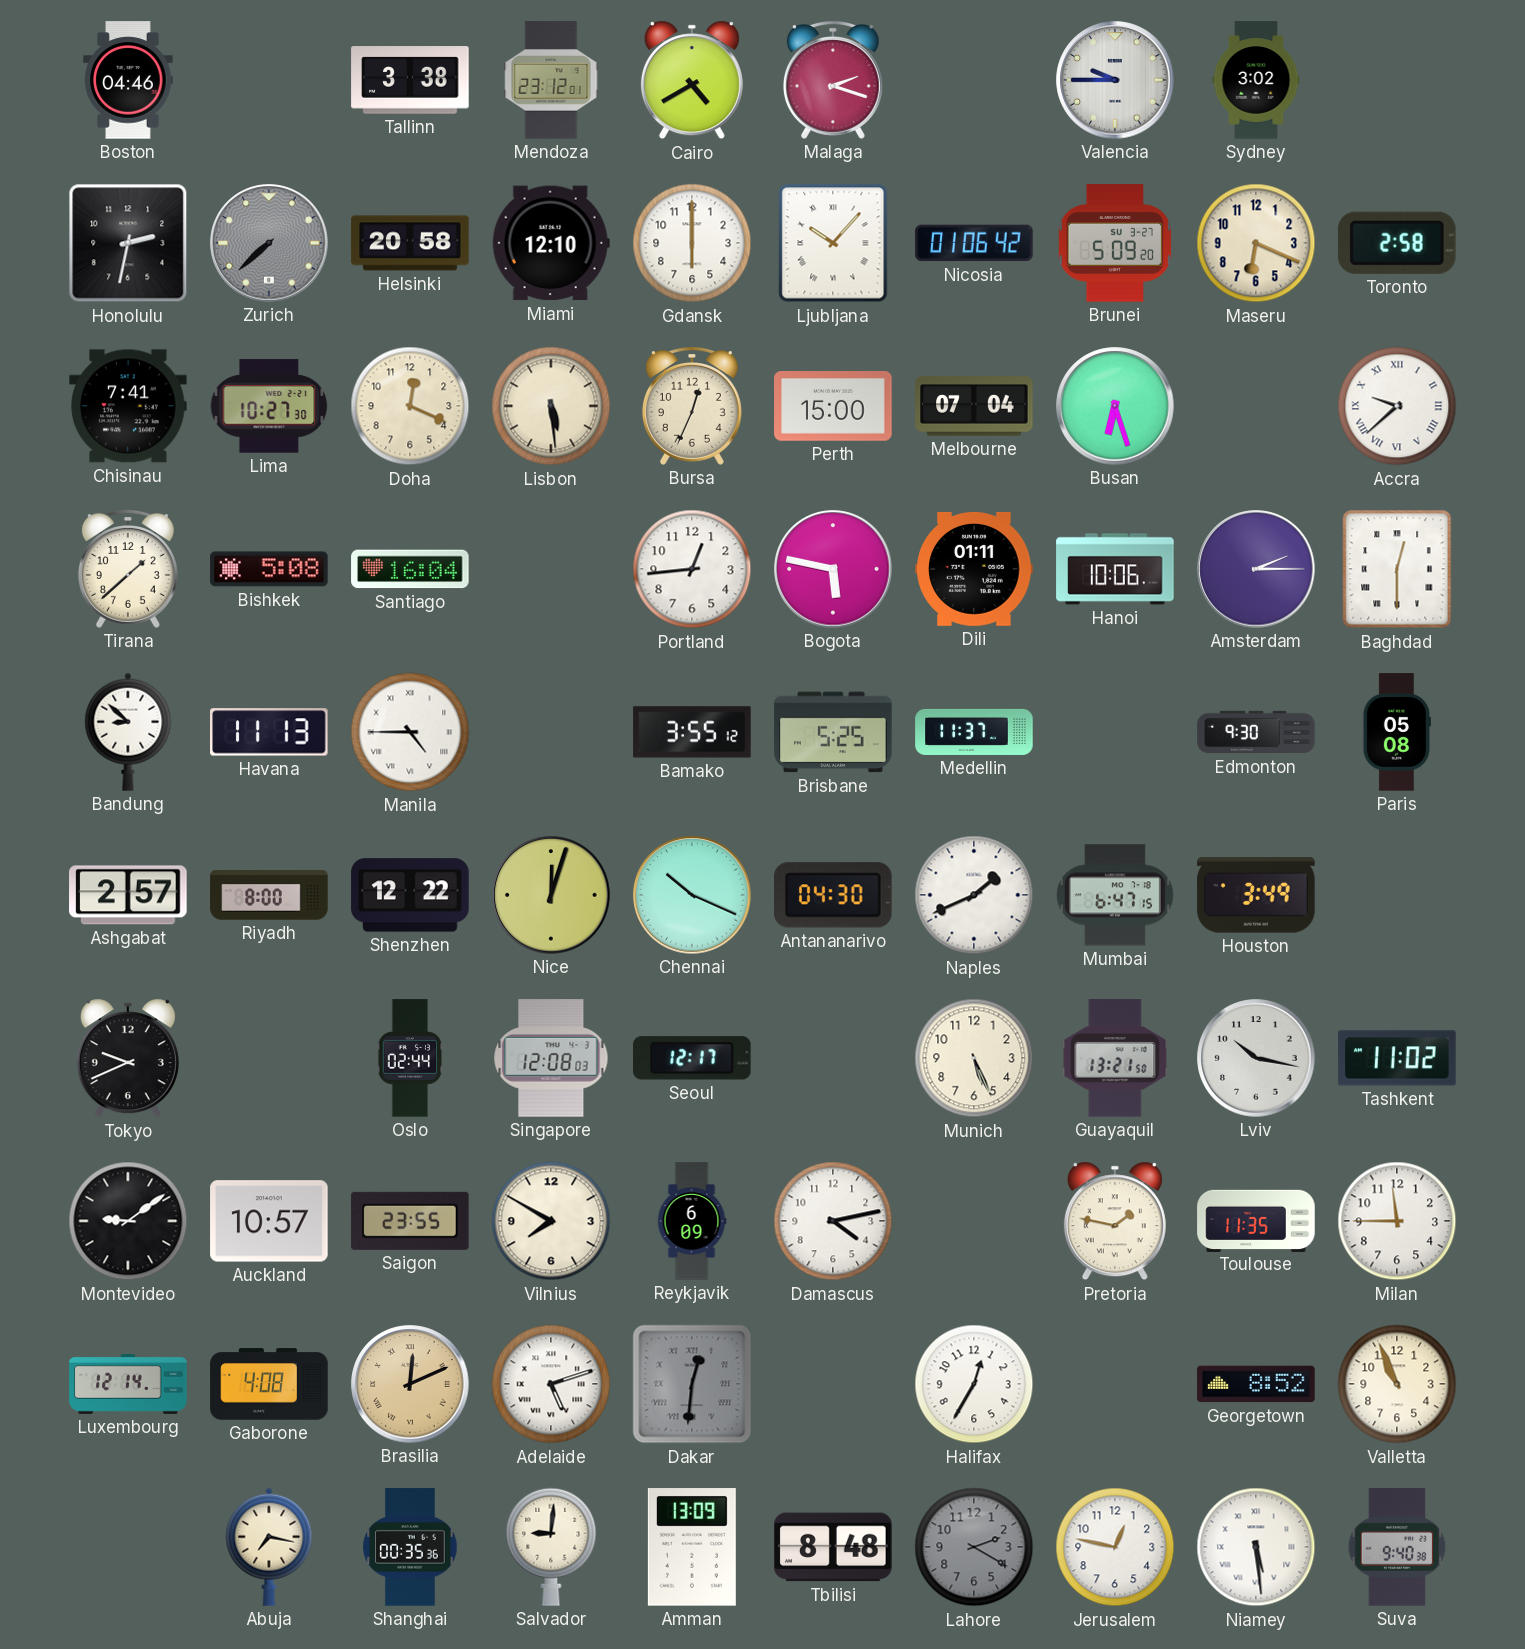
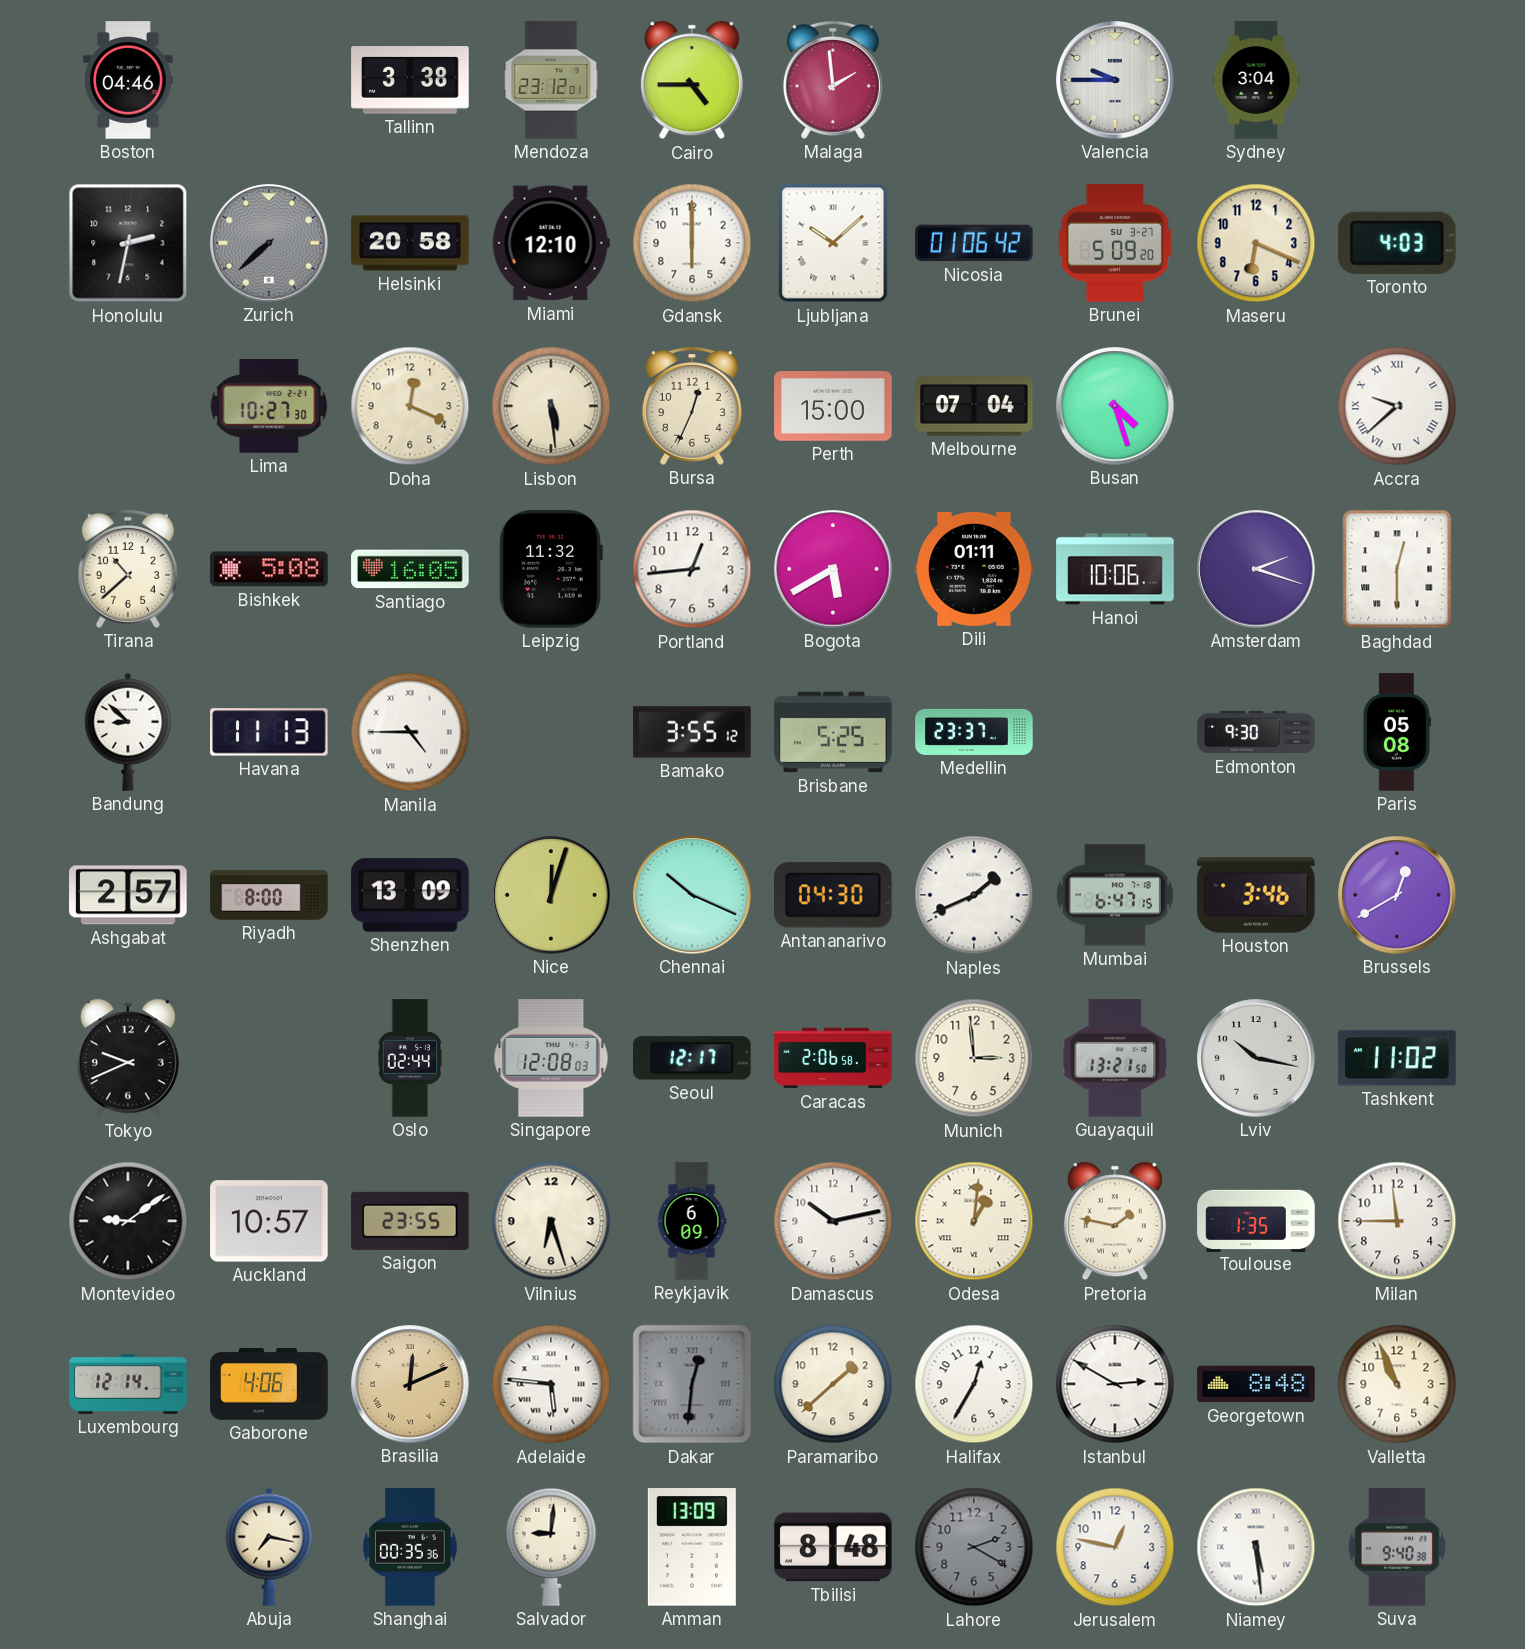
Cairo: 4:40 -> 4:45 (692, 80)
Malaga: 2:18 -> 1:59 (833, 81)
Sydney: 3:02 -> 3:04 (1256, 80)
Ljubljana: 10:07 -> 10:08 (833, 243)
Toronto: 2:58 -> 4:03 (1397, 243)
Chisinau: 7:41 -> none (128, 406)
Busan: 6:27 -> 4:27 (1115, 406)
Tirana: 1:38 -> 10:38 (128, 570)
Santiago: 16:04 -> 16:05 (410, 569)
Leipzig: none -> 11:32 (551, 569)
Bogota: 5:47 -> 5:40 (833, 569)
Amsterdam: 2:15 -> 2:18 (1256, 569)
Medellin: 11:37 -> 23:37 (974, 732)
Shenzhen: 12:22 -> 13:09 (410, 895)
Houston: 3:49 -> 3:46 (1256, 895)
Brussels: none -> 12:40 (1397, 895)
Caracas: none -> 2:06 (833, 1058)
Munich: 5:26 -> 2:59 (974, 1058)
Vilnius: 7:50 -> 6:27 (551, 1221)
Damascus: 4:13 -> 10:13 (833, 1221)
Odesa: none -> 1:01 (974, 1221)
Toulouse: 11:35 -> 1:35 (1256, 1220)
Gaborone: 4:08 -> 4:06 (269, 1384)
Adelaide: 5:12 -> 5:46 (551, 1384)
Paramaribo: none -> 1:38 (833, 1384)
Istanbul: none -> 2:50 (1115, 1384)
Georgetown: 8:52 -> 8:48 (1256, 1384)
